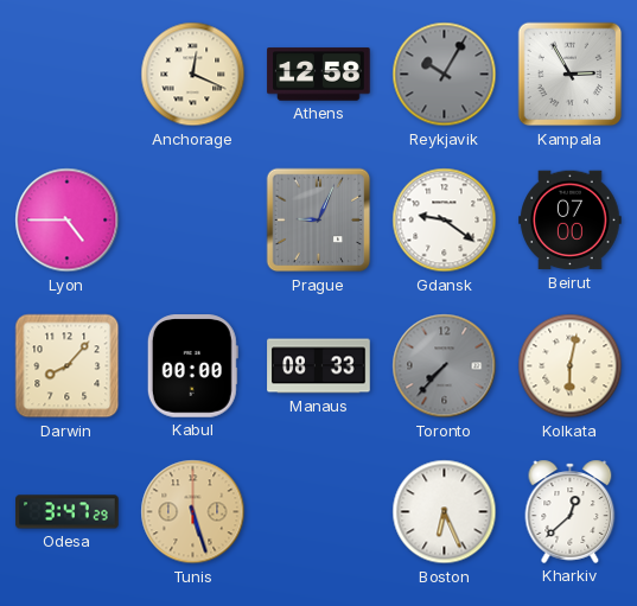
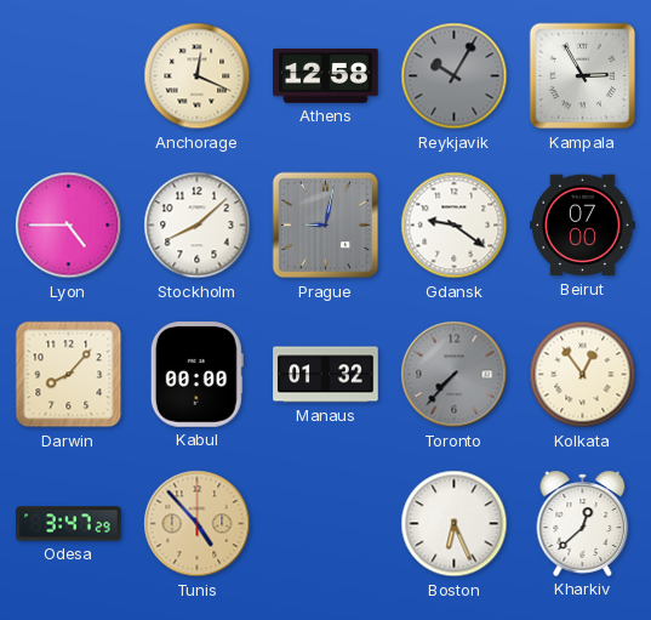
Stockholm: none -> 8:08 (198, 226)
Prague: 9:04 -> 9:02 (326, 226)
Manaus: 08:33 -> 01:32 (326, 375)
Kolkata: 6:02 -> 12:54 (583, 375)
Tunis: 5:27 -> 4:53 (198, 524)
